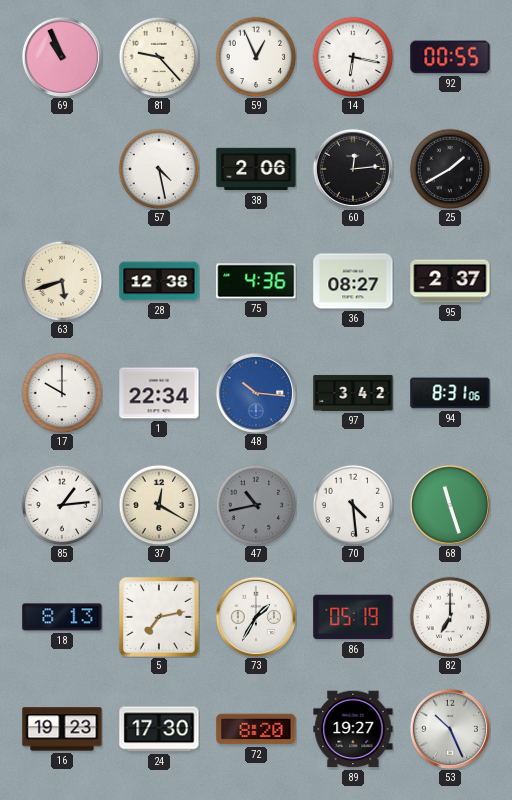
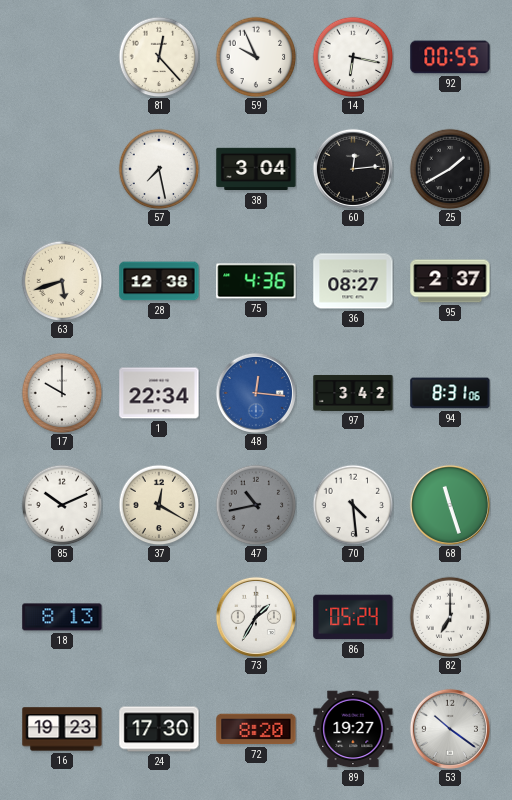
69: 10:56 -> none (62, 57)
81: 9:23 -> 12:23 (159, 57)
59: 12:56 -> 9:56 (256, 57)
57: 4:28 -> 7:28 (159, 169)
38: 2:06 -> 3:04 (256, 169)
48: 10:16 -> 12:16 (256, 393)
85: 1:14 -> 10:11 (62, 505)
5: 7:13 -> none (159, 617)
86: 05:19 -> 05:24 (353, 617)
53: 10:26 -> 10:21 (450, 729)
